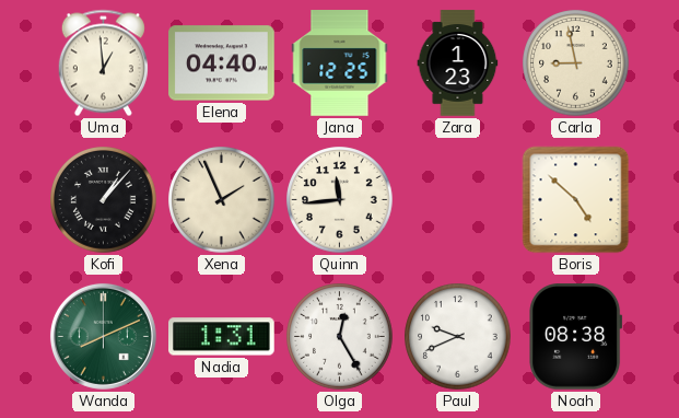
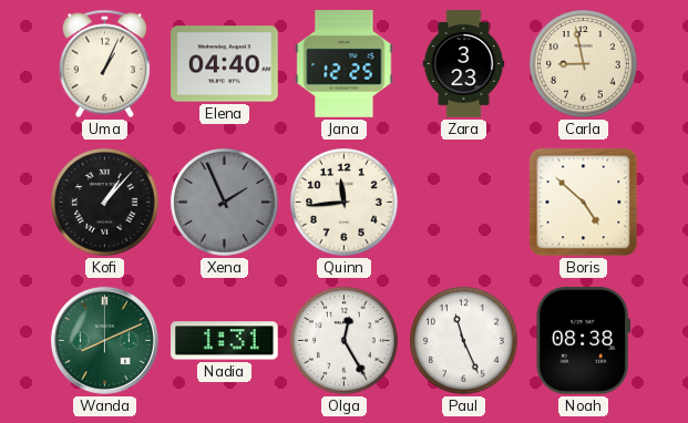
Uma: 12:59 -> 1:04 (104, 64)
Zara: 1:23 -> 3:23 (464, 64)
Xena dial: cream -> grey (225, 203)
Paul: 9:41 -> 11:26 (464, 341)
